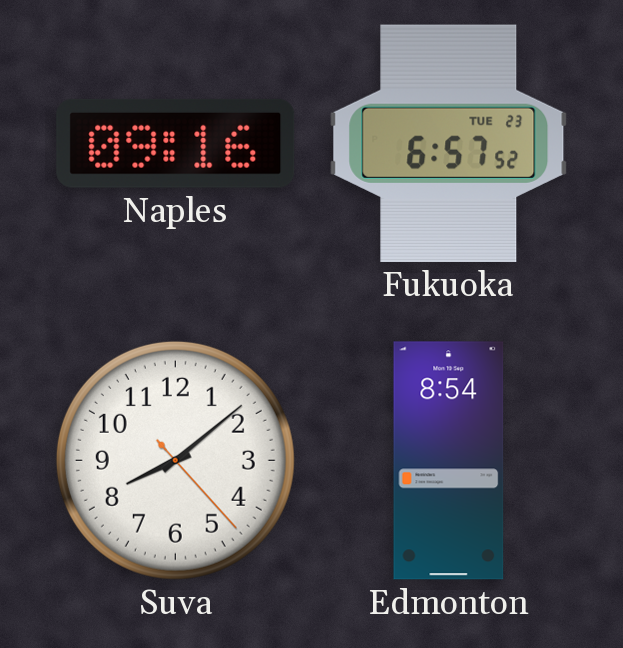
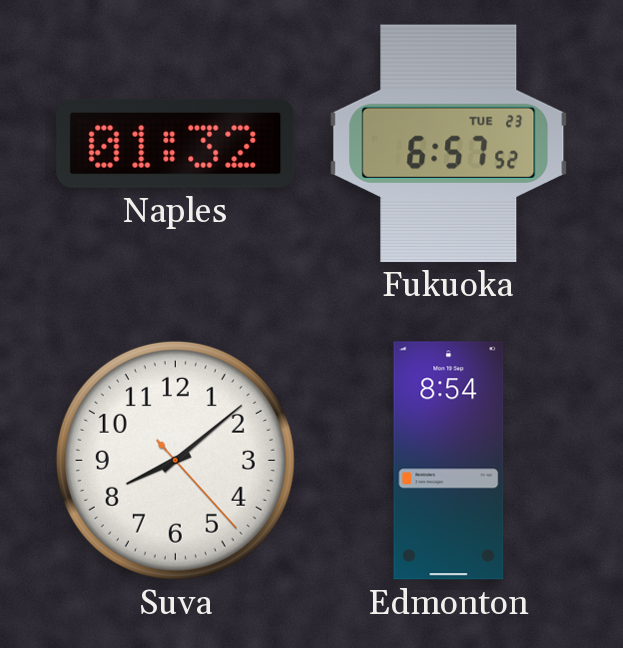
Naples: 09:16 -> 01:32 (176, 143)
